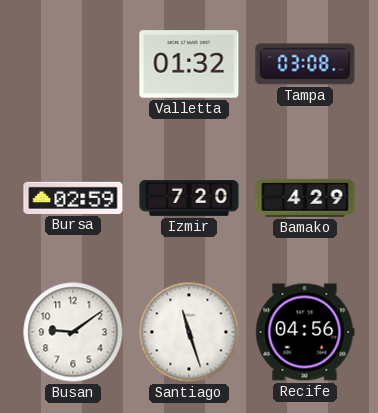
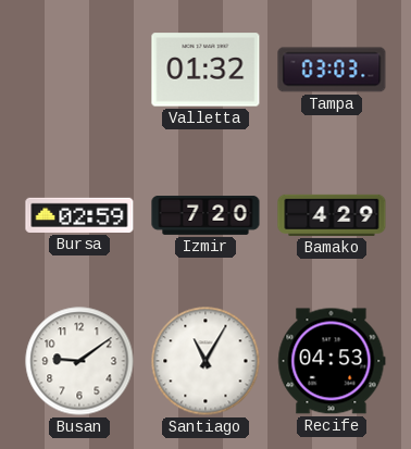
Tampa: 03:08 -> 03:03 (332, 70)
Santiago: 11:27 -> 11:05 (205, 361)
Recife: 04:56 -> 04:53 (332, 361)
